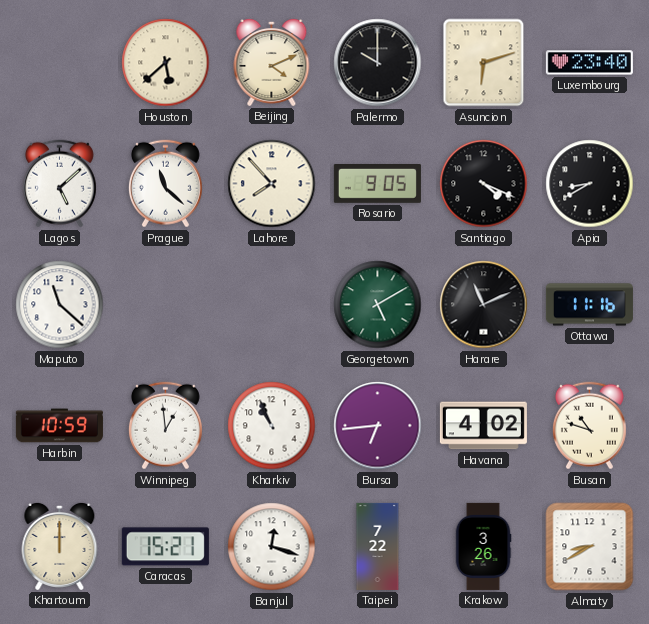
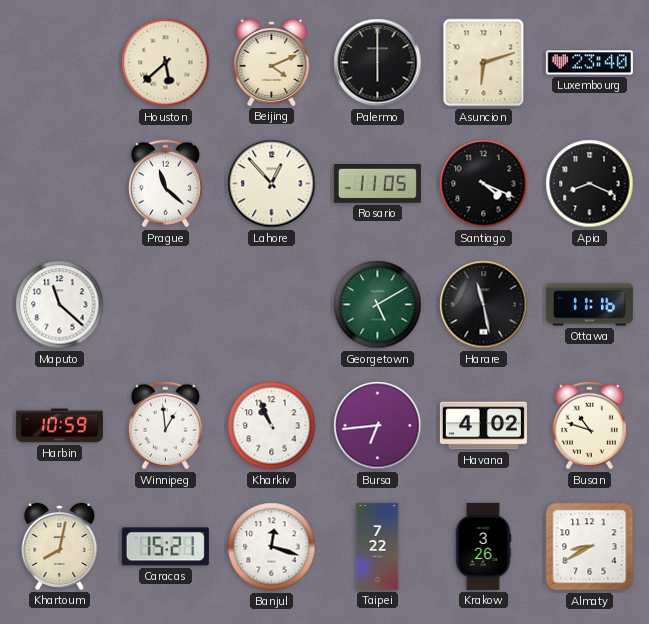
Palermo: 10:00 -> 6:00 (378, 63)
Lagos: 5:08 -> none (59, 184)
Lahore: 7:53 -> 12:53 (272, 184)
Rosario: 9:05 -> 11:05 (377, 184)
Apia: 8:40 -> 8:19 (590, 184)
Harare: 11:11 -> 11:28 (484, 305)
Khartoum: 12:00 -> 8:02 (60, 546)
